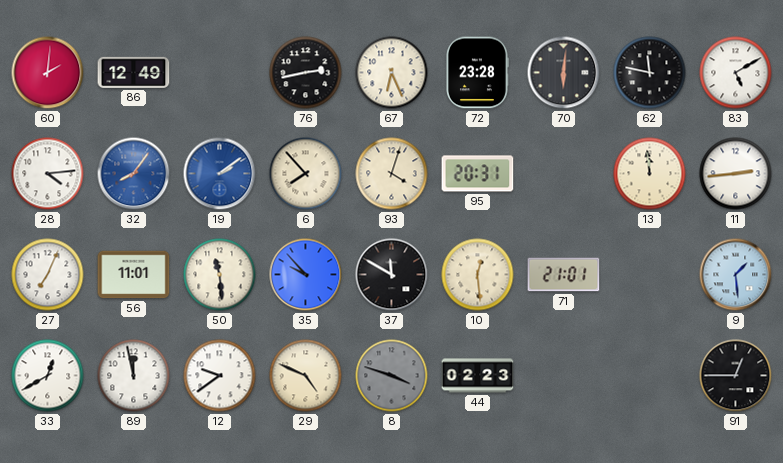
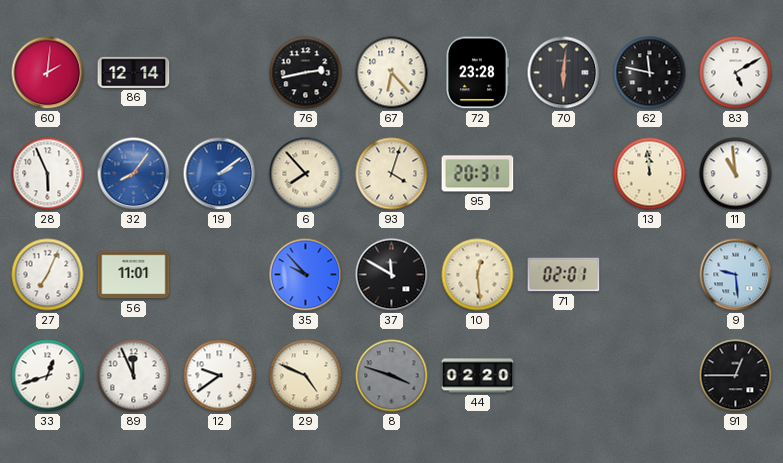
86: 12:49 -> 12:14 (134, 72)
67: 6:26 -> 6:23 (392, 73)
28: 4:14 -> 5:56 (48, 174)
11: 2:44 -> 10:59 (736, 174)
50: 11:29 -> none (220, 275)
71: 21:01 -> 02:01 (564, 275)
9: 1:29 -> 9:29 (736, 275)
33: 12:40 -> 12:42 (48, 376)
89: 11:58 -> 11:56 (134, 376)
44: 02:23 -> 02:20 (478, 376)
